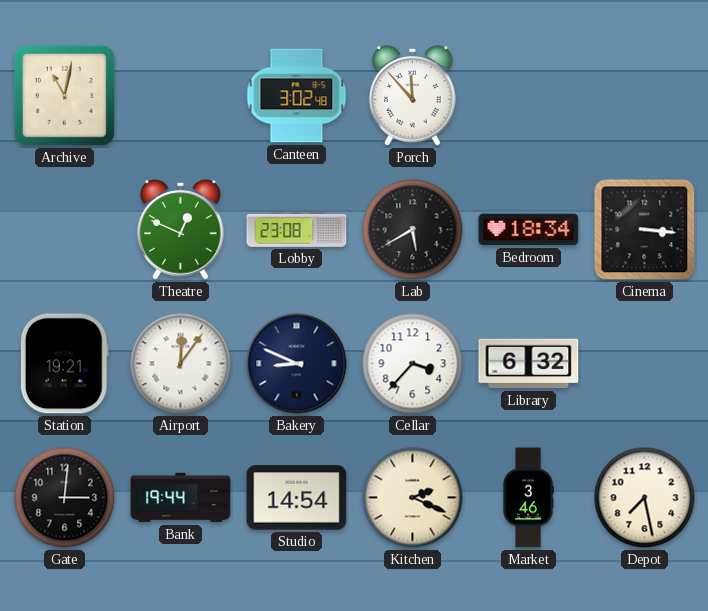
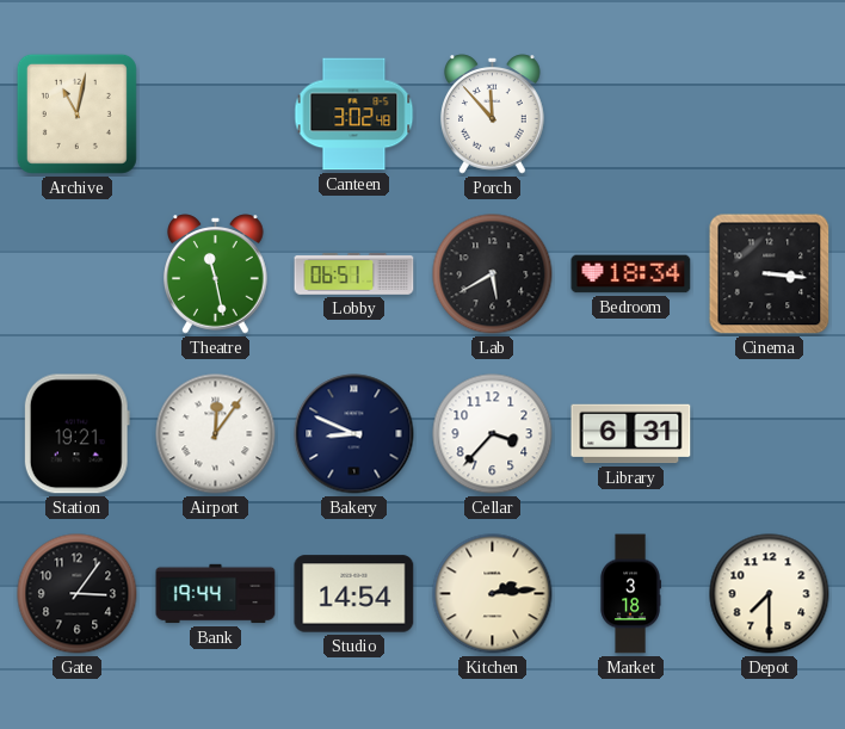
Theatre: 12:49 -> 11:28 (216, 274)
Lobby: 23:08 -> 06:51 (354, 274)
Library: 6:32 -> 6:31 (631, 434)
Gate: 3:01 -> 3:06 (78, 594)
Kitchen: 2:19 -> 2:14 (493, 594)
Market: 3:46 -> 3:18 (630, 594)
Depot: 7:28 -> 7:30 (770, 594)
